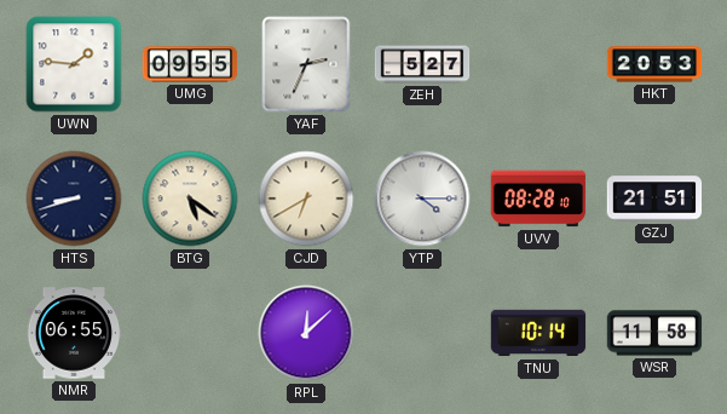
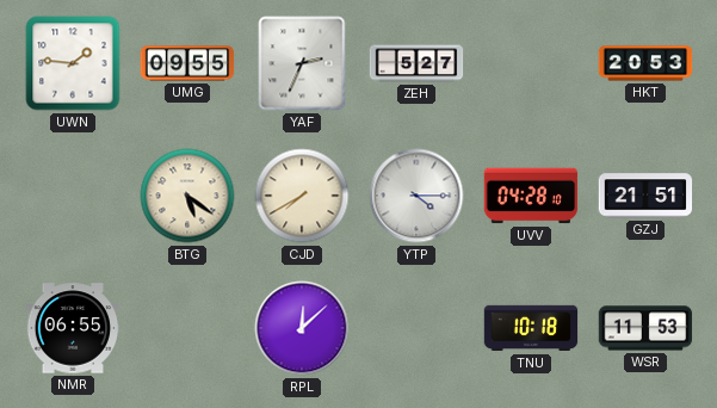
HTS: 8:42 -> none (74, 199)
CJD: 6:40 -> 7:40 (302, 196)
UVV: 08:28 -> 04:28 (531, 196)
TNU: 10:14 -> 10:18 (531, 328)
WSR: 11:58 -> 11:53 (645, 328)
